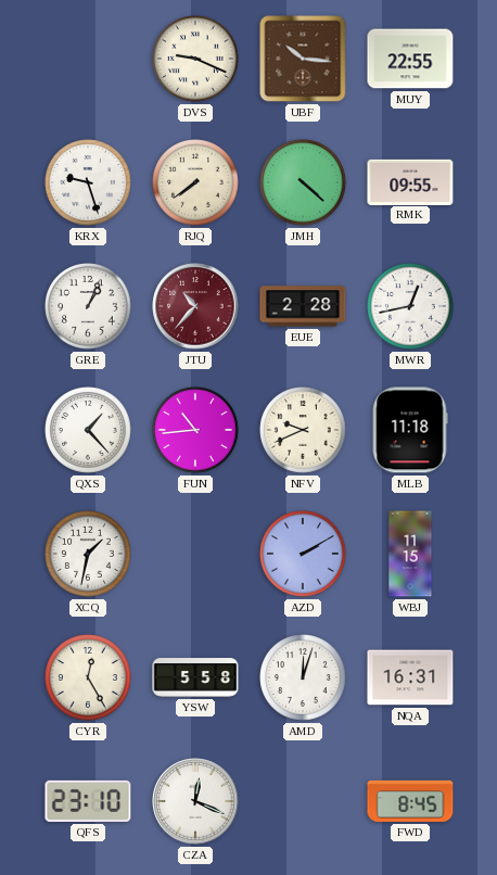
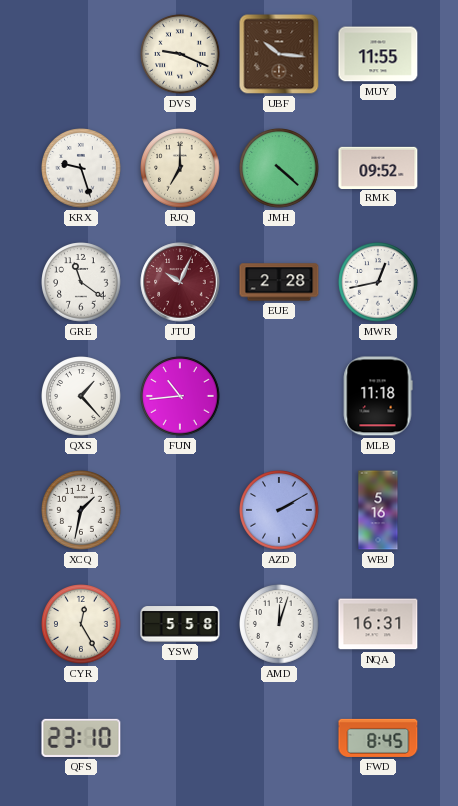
MUY: 22:55 -> 11:55 (378, 54)
RJQ: 7:39 -> 7:00 (180, 168)
RMK: 09:55 -> 09:52 (378, 167)
GRE: 1:04 -> 11:21 (81, 282)
JTU: 10:37 -> 10:04 (180, 282)
NFV: 9:41 -> none (303, 430)
WBJ: 11:15 -> 5:16 (378, 510)
CZA: 12:19 -> none (195, 801)
